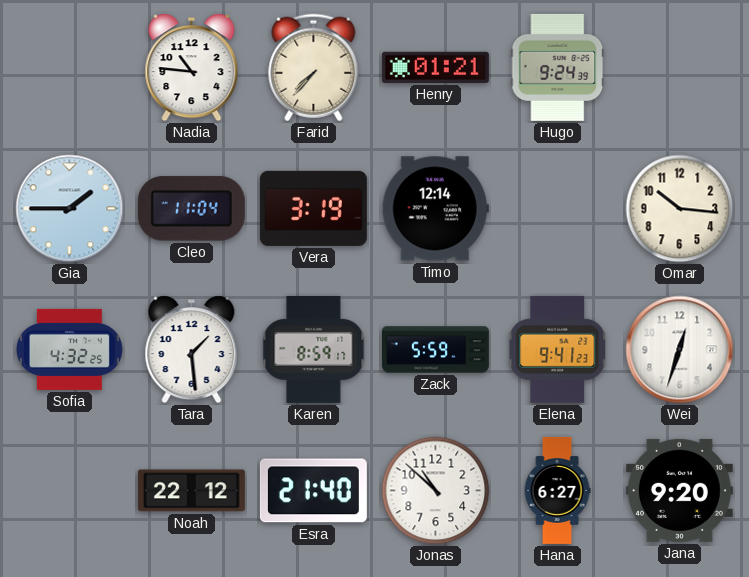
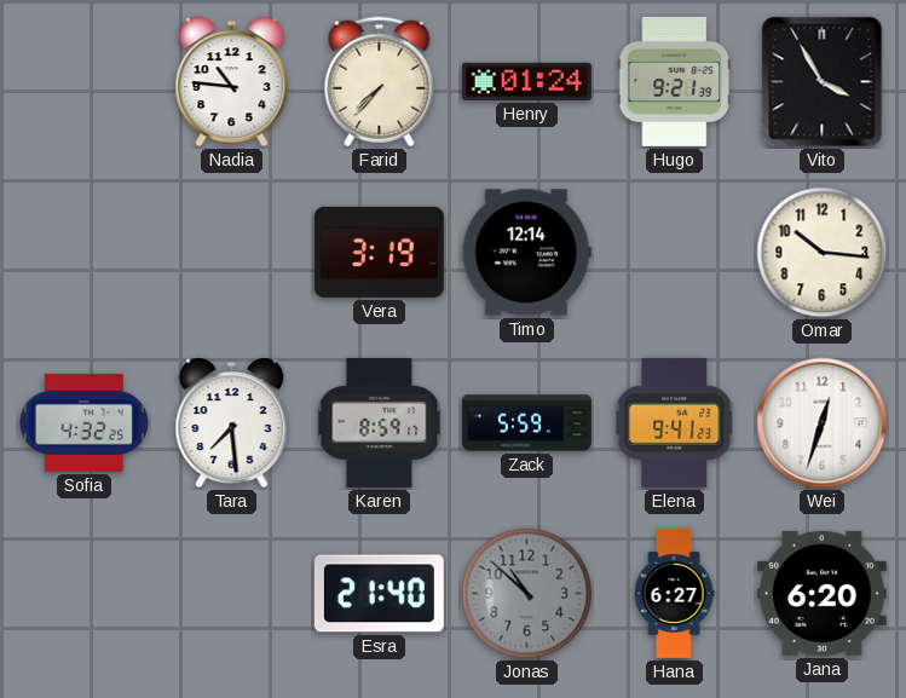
Henry: 01:21 -> 01:24 (526, 81)
Hugo: 9:24 -> 9:21 (675, 81)
Vito: none -> 3:55 (823, 82)
Gia: 1:45 -> none (70, 209)
Cleo: 11:04 -> none (191, 209)
Tara: 1:29 -> 7:29 (232, 423)
Noah: 22:12 -> none (191, 491)
Jonas dial: white -> grey (527, 594)
Jana: 9:20 -> 6:20 (821, 593)
